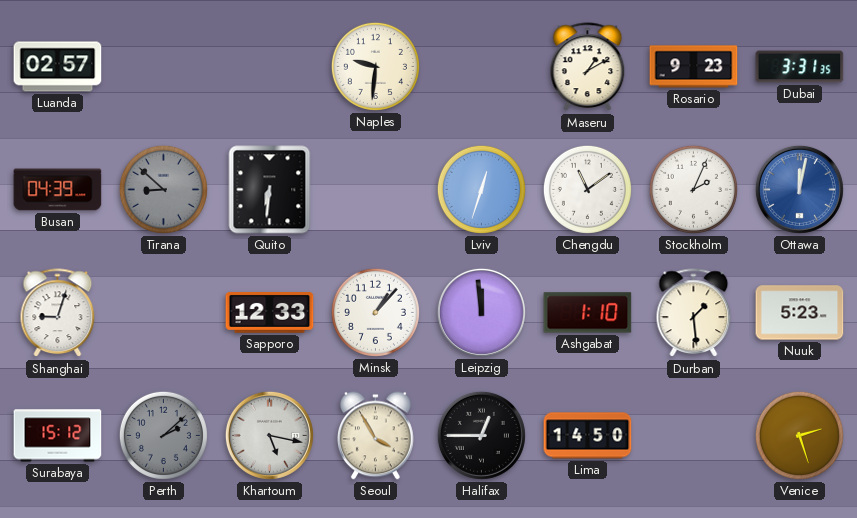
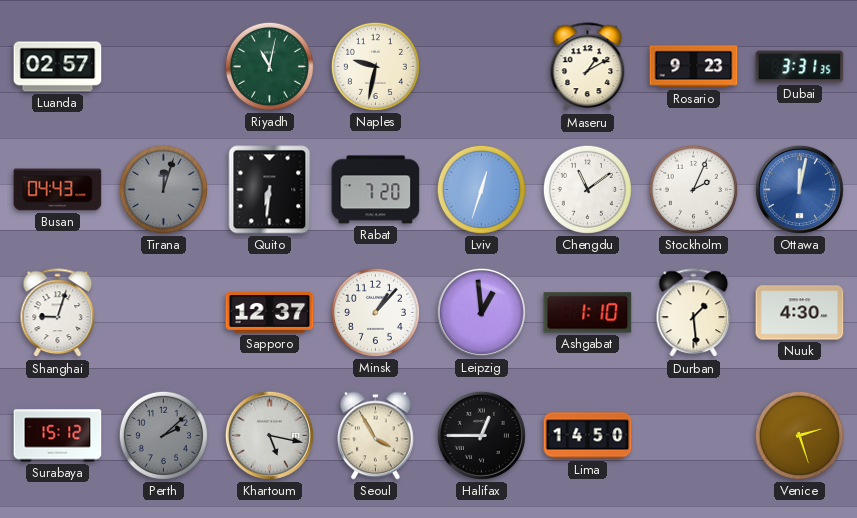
Riyadh: none -> 11:02 (269, 66)
Naples: 9:31 -> 9:32 (375, 66)
Busan: 04:39 -> 04:43 (58, 190)
Tirana: 8:52 -> 12:03 (163, 189)
Rabat: none -> 7:20 (376, 190)
Sapporo: 12:33 -> 12:37 (270, 313)
Leipzig: 11:59 -> 12:59 (481, 312)
Nuuk: 5:23 -> 4:30 (800, 313)
